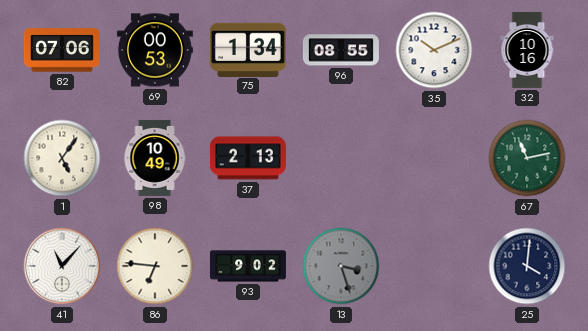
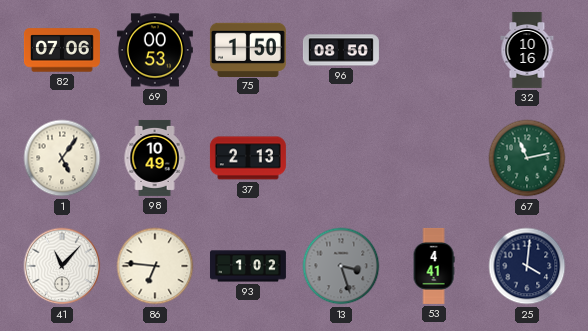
75: 1:34 -> 1:50 (248, 49)
96: 08:55 -> 08:50 (341, 50)
35: 10:11 -> none (434, 50)
93: 9:02 -> 1:02 (248, 266)
53: none -> 4:41 (434, 266)
